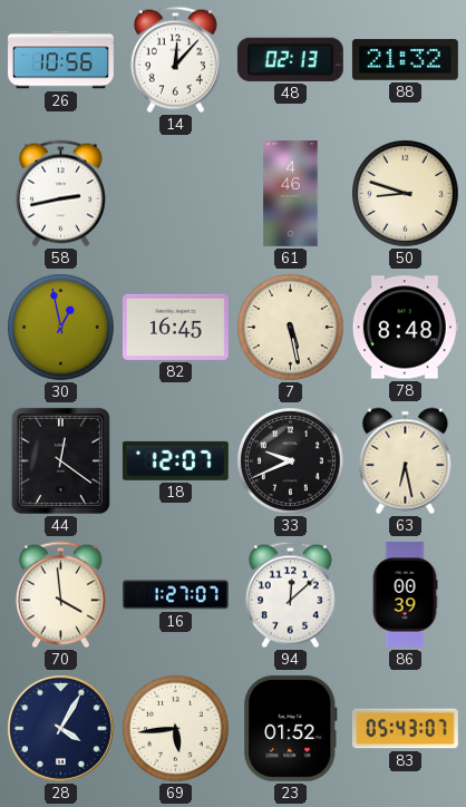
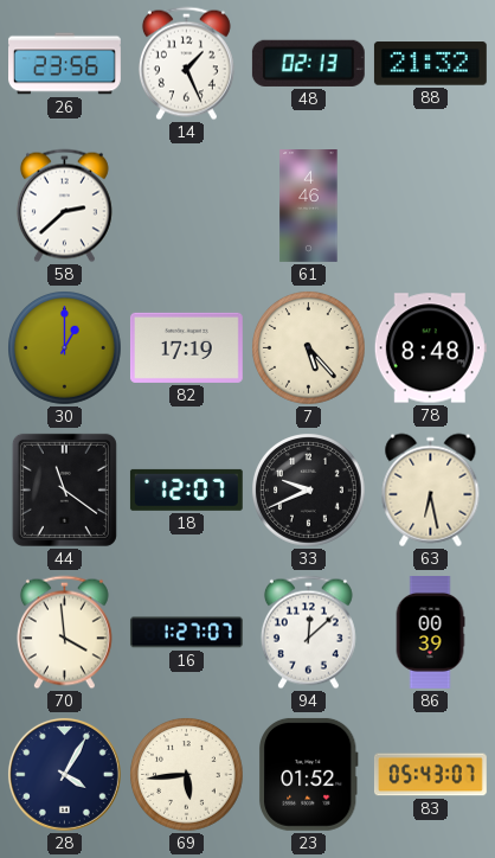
26: 10:56 -> 23:56 (65, 64)
14: 12:07 -> 1:26 (186, 64)
58: 2:43 -> 2:38 (64, 206)
50: 8:48 -> none (406, 194)
30: 12:58 -> 1:00 (65, 348)
82: 16:45 -> 17:19 (186, 347)
7: 5:28 -> 5:23 (309, 348)
44: 12:21 -> 11:21 (64, 489)
